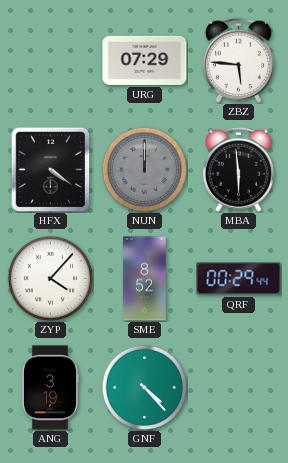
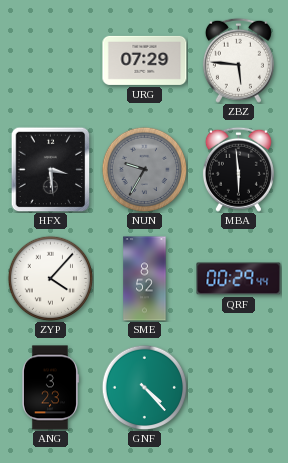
HFX: 4:21 -> 3:29 (51, 169)
NUN: 12:00 -> 9:35 (144, 169)
ANG: 3:19 -> 3:23 (50, 388)
